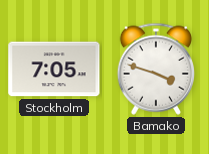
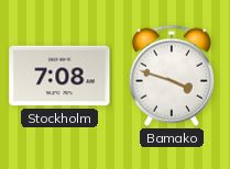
Stockholm: 7:05 -> 7:08 (59, 76)
